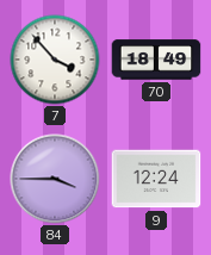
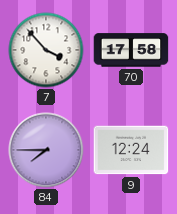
70: 18:49 -> 17:58 (131, 50)
84: 3:45 -> 7:45 (46, 150)
